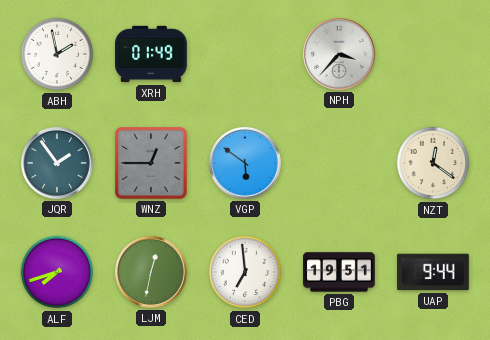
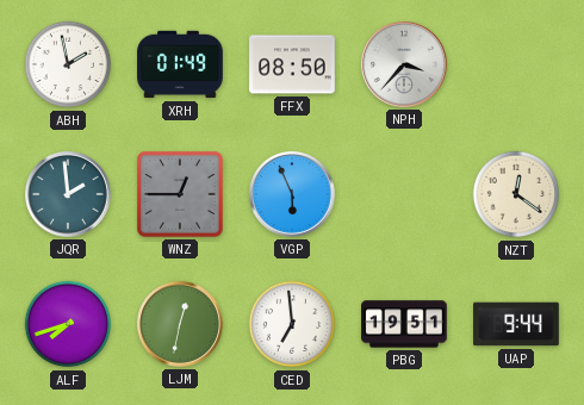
FFX: none -> 08:50 (292, 64)
JQR: 1:54 -> 1:59 (69, 195)
VGP: 5:51 -> 5:56 (293, 195)
